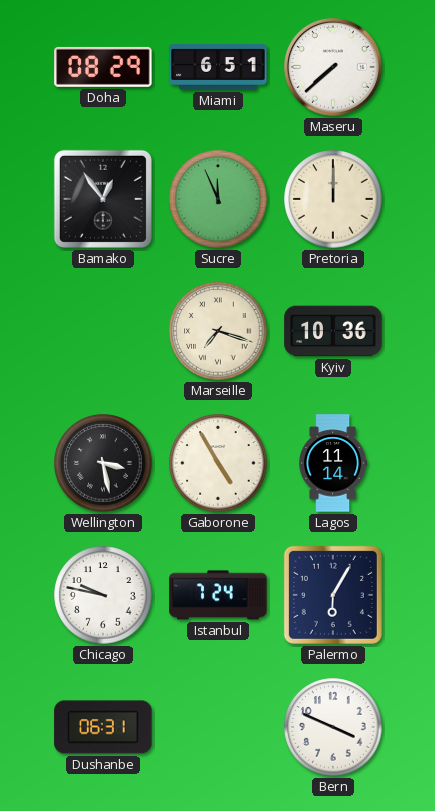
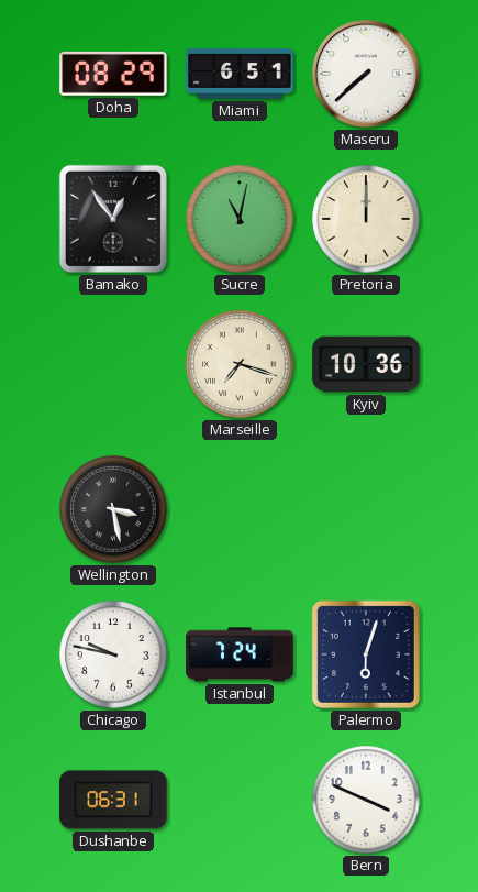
Sucre: 11:56 -> 11:02 (240, 219)
Gaborone: 4:55 -> none (218, 463)
Lagos: 11:14 -> none (333, 463)
Palermo: 6:05 -> 6:03 (366, 654)
